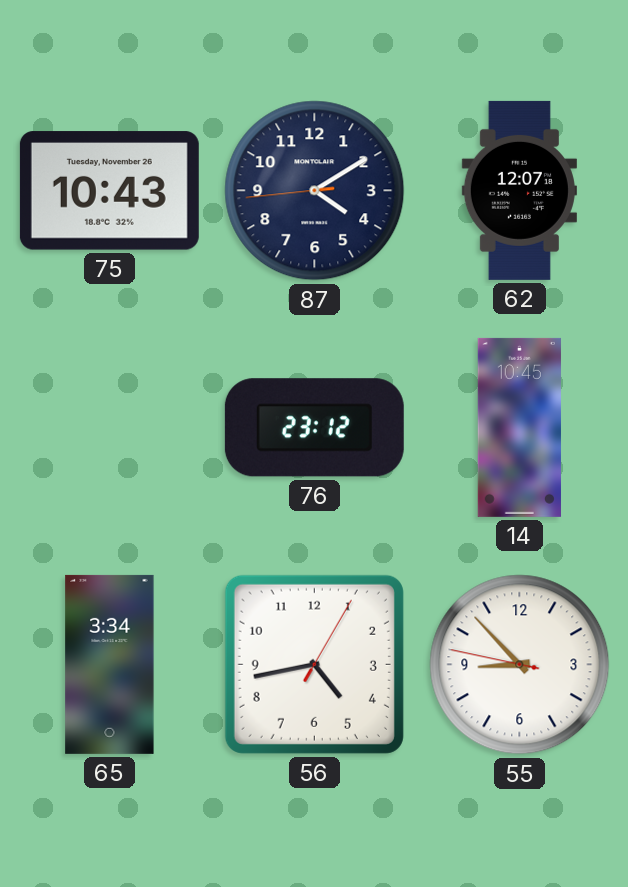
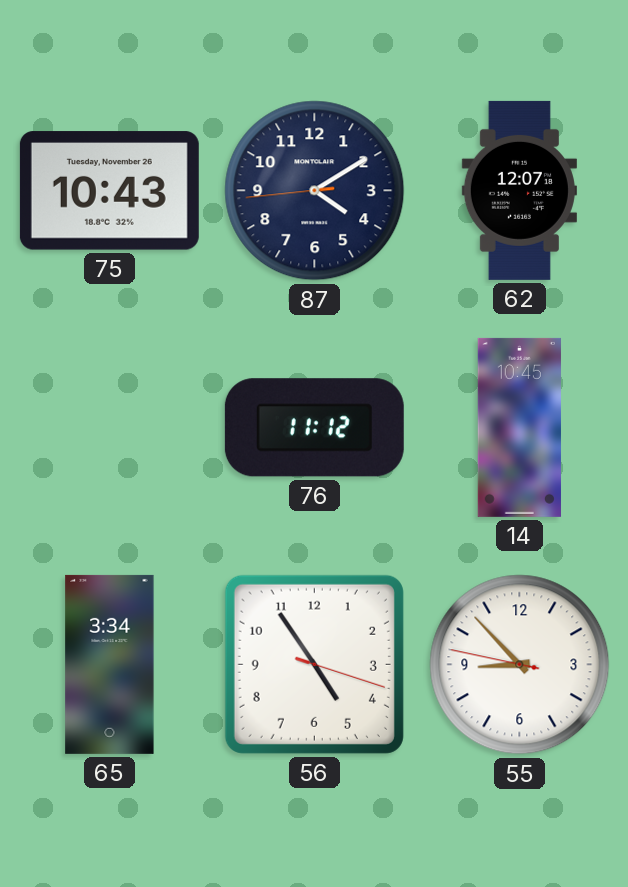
76: 23:12 -> 11:12 (314, 428)
56: 4:43 -> 4:54 (314, 664)
